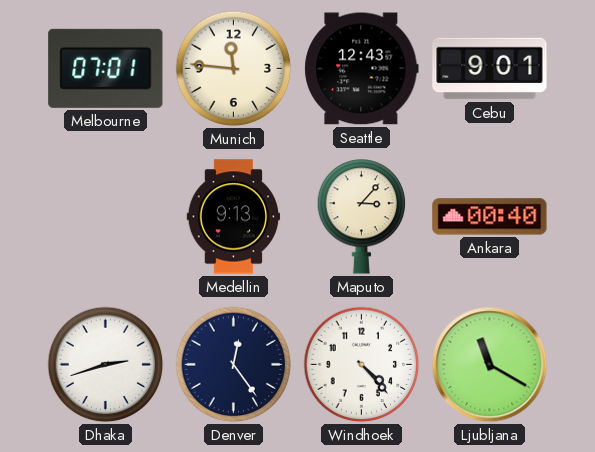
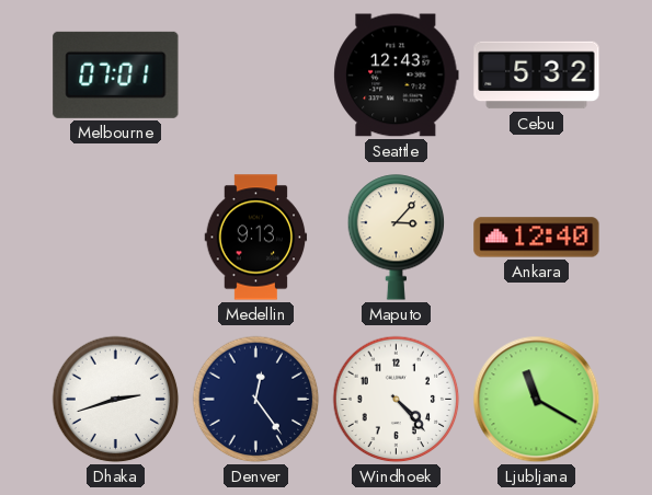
Munich: 11:46 -> none (234, 69)
Cebu: 9:01 -> 5:32 (537, 76)
Ankara: 00:40 -> 12:40 (537, 238)
